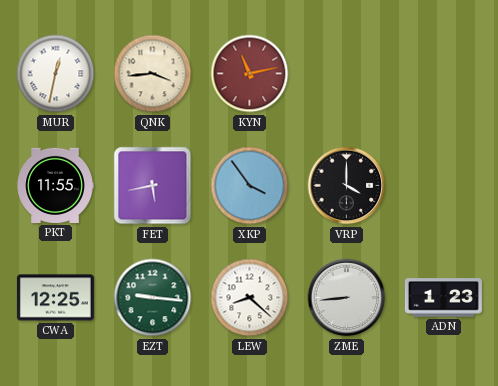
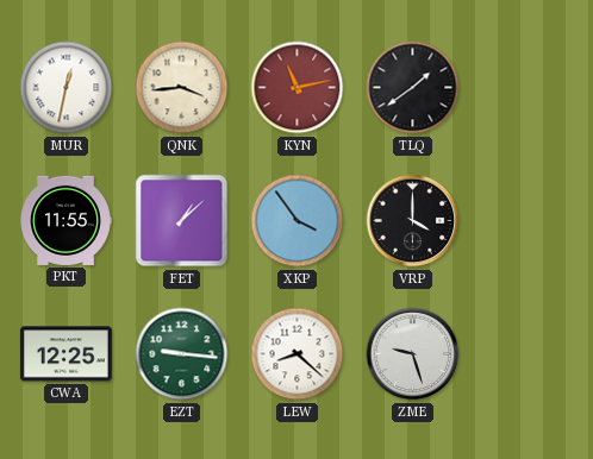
TLQ: none -> 1:39 (413, 88)
FET: 5:43 -> 1:08 (182, 221)
ZME: 8:44 -> 9:27 (413, 354)
ADN: 1:23 -> none (443, 298)
